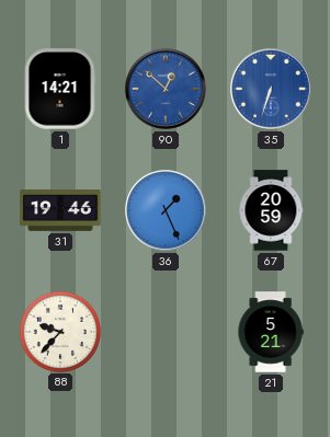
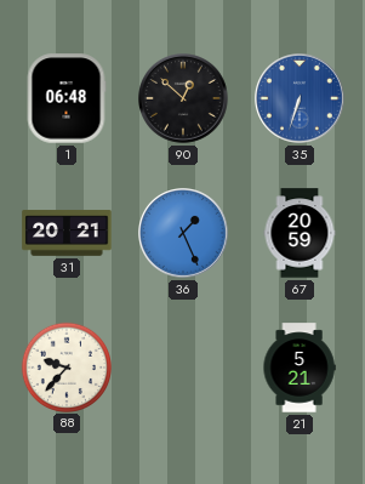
1: 14:21 -> 06:48 (67, 98)
90 dial: blue -> black (184, 99)
31: 19:46 -> 20:21 (67, 233)
